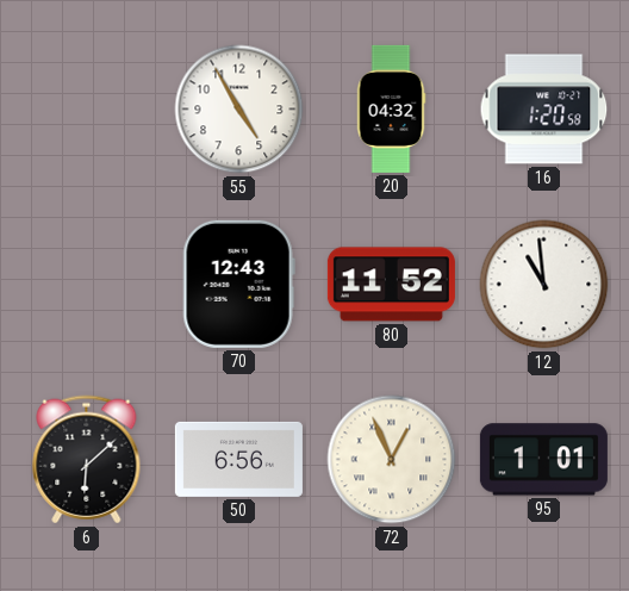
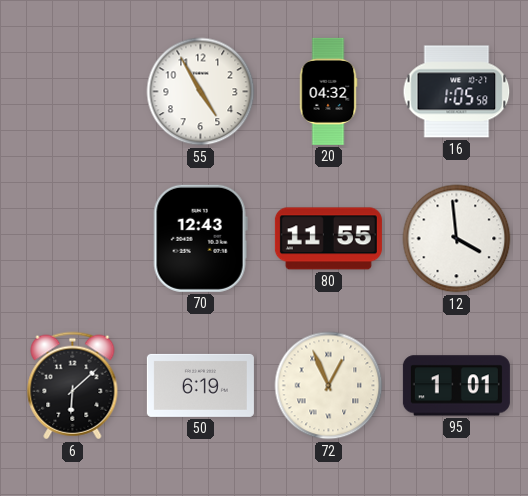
16: 1:20 -> 1:05 (457, 92)
80: 11:52 -> 11:55 (328, 239)
12: 10:59 -> 3:59 (457, 239)
50: 6:56 -> 6:19 (200, 385)
